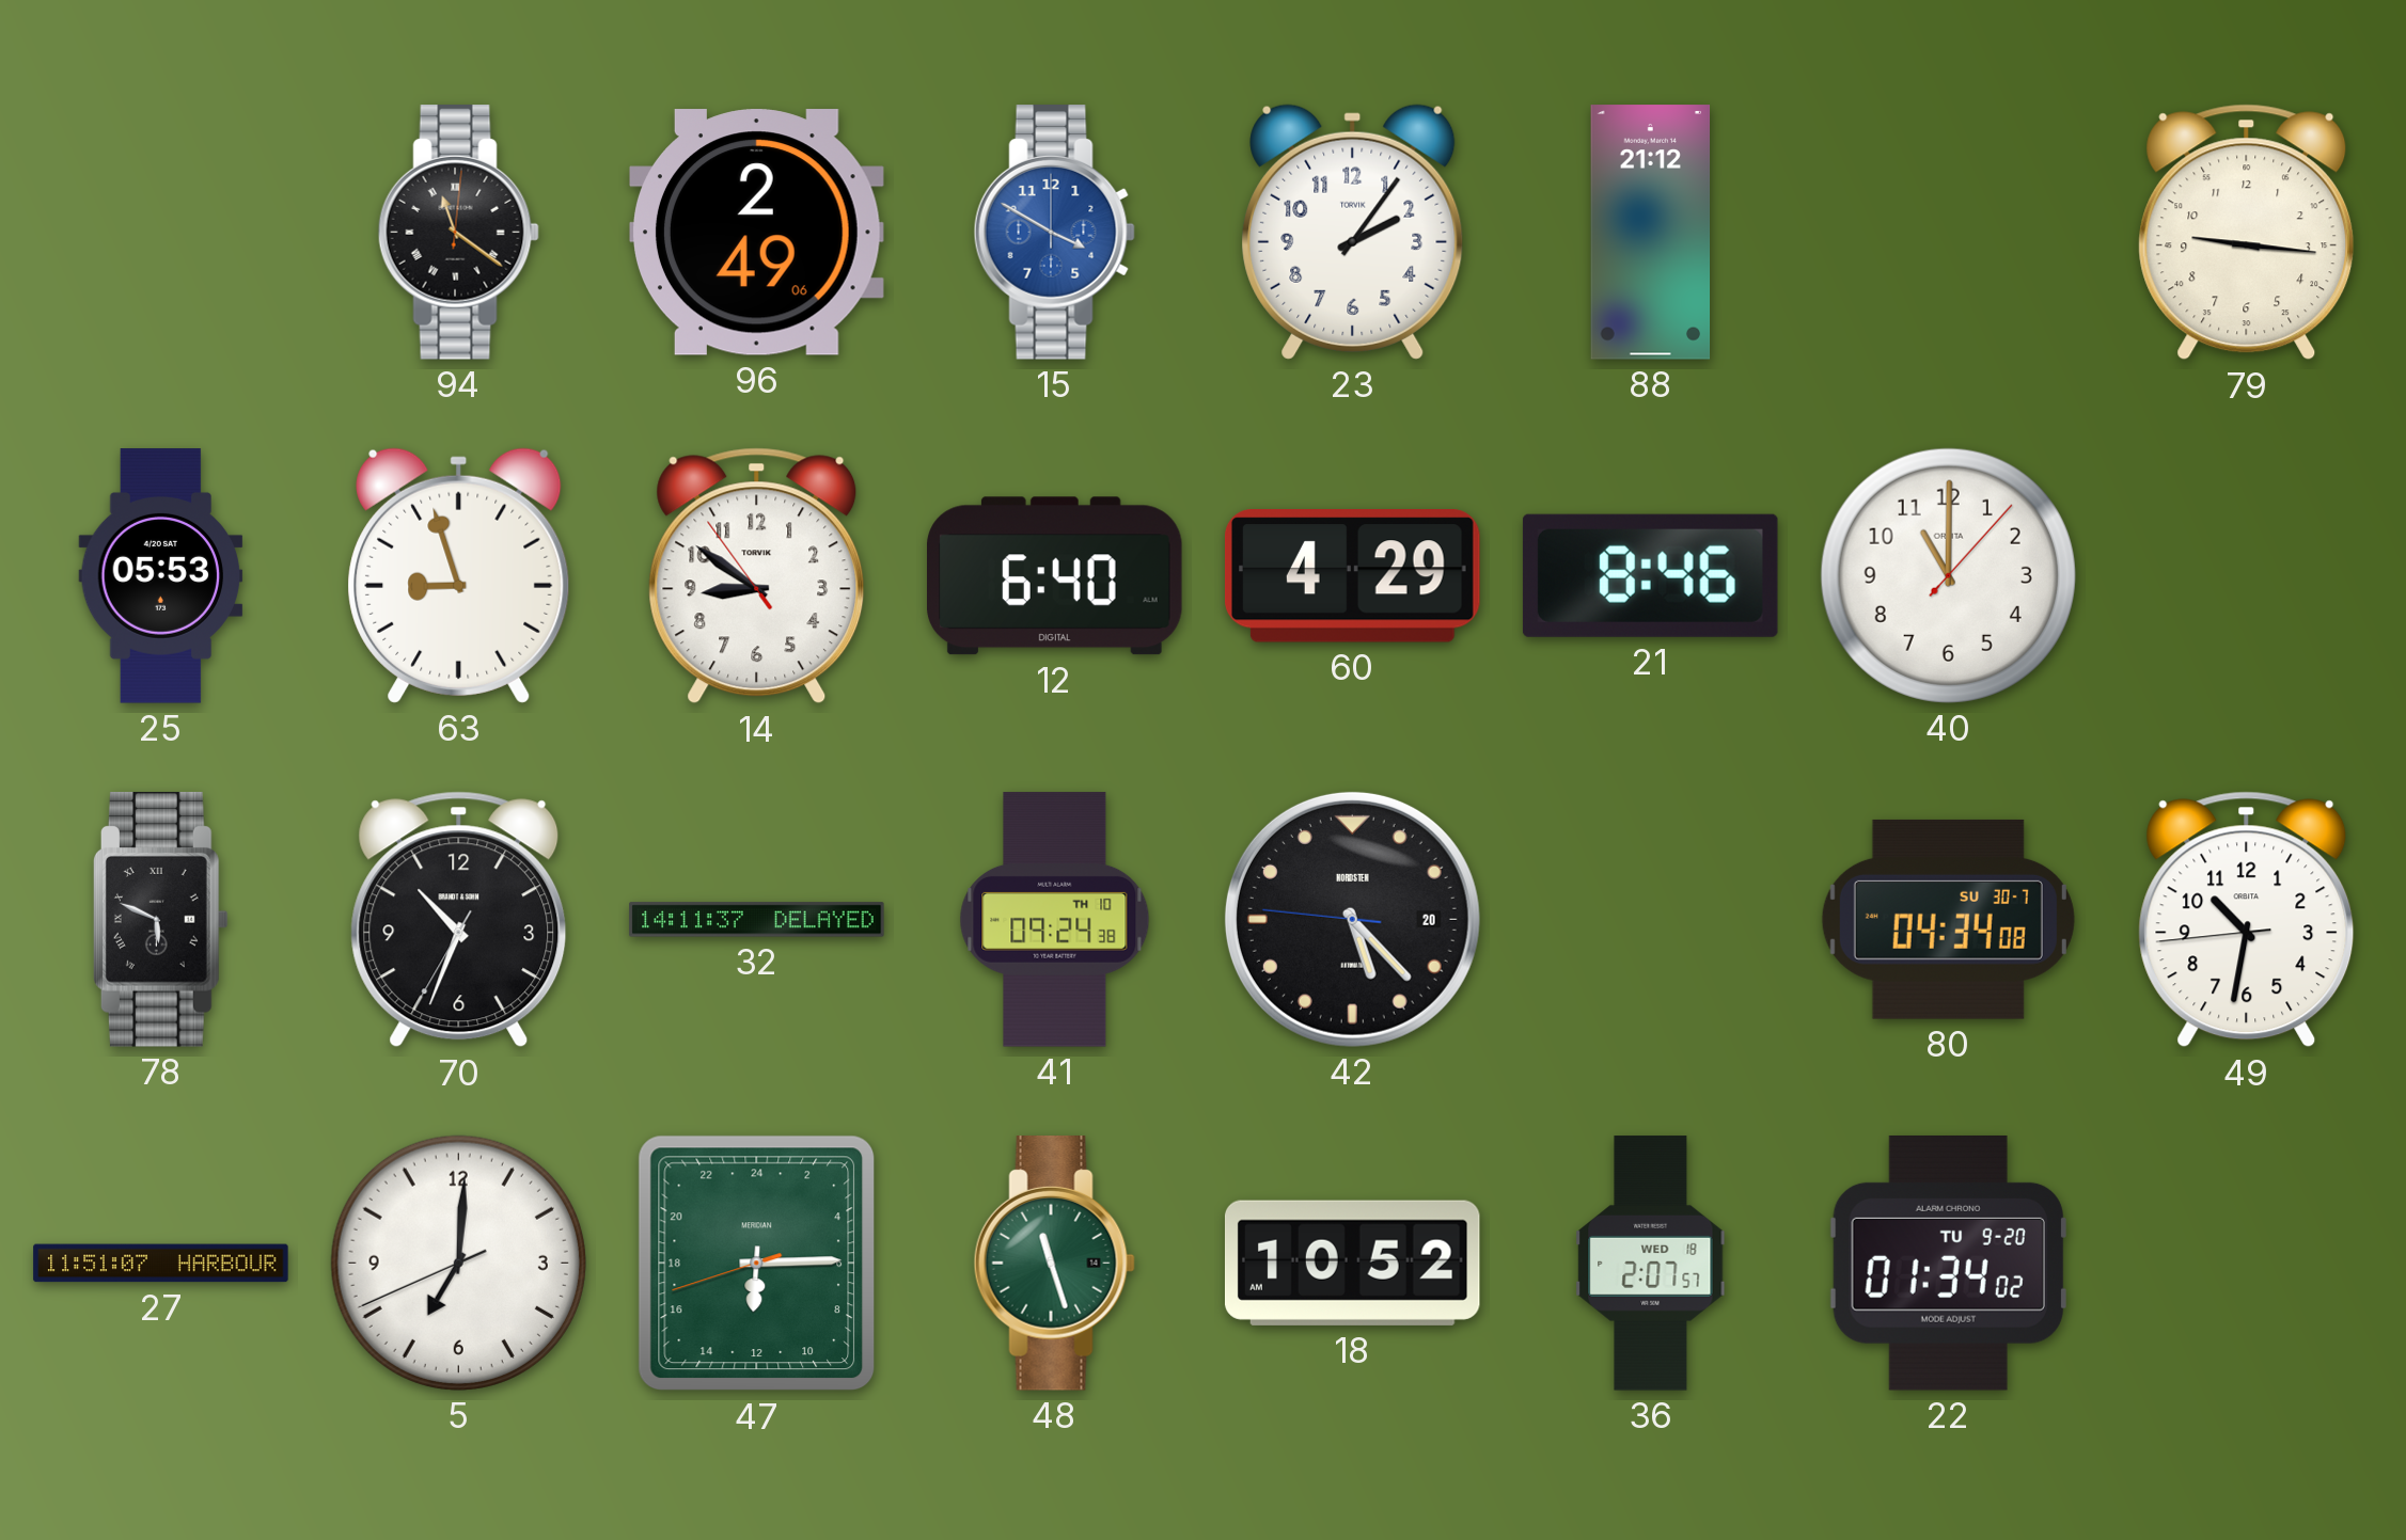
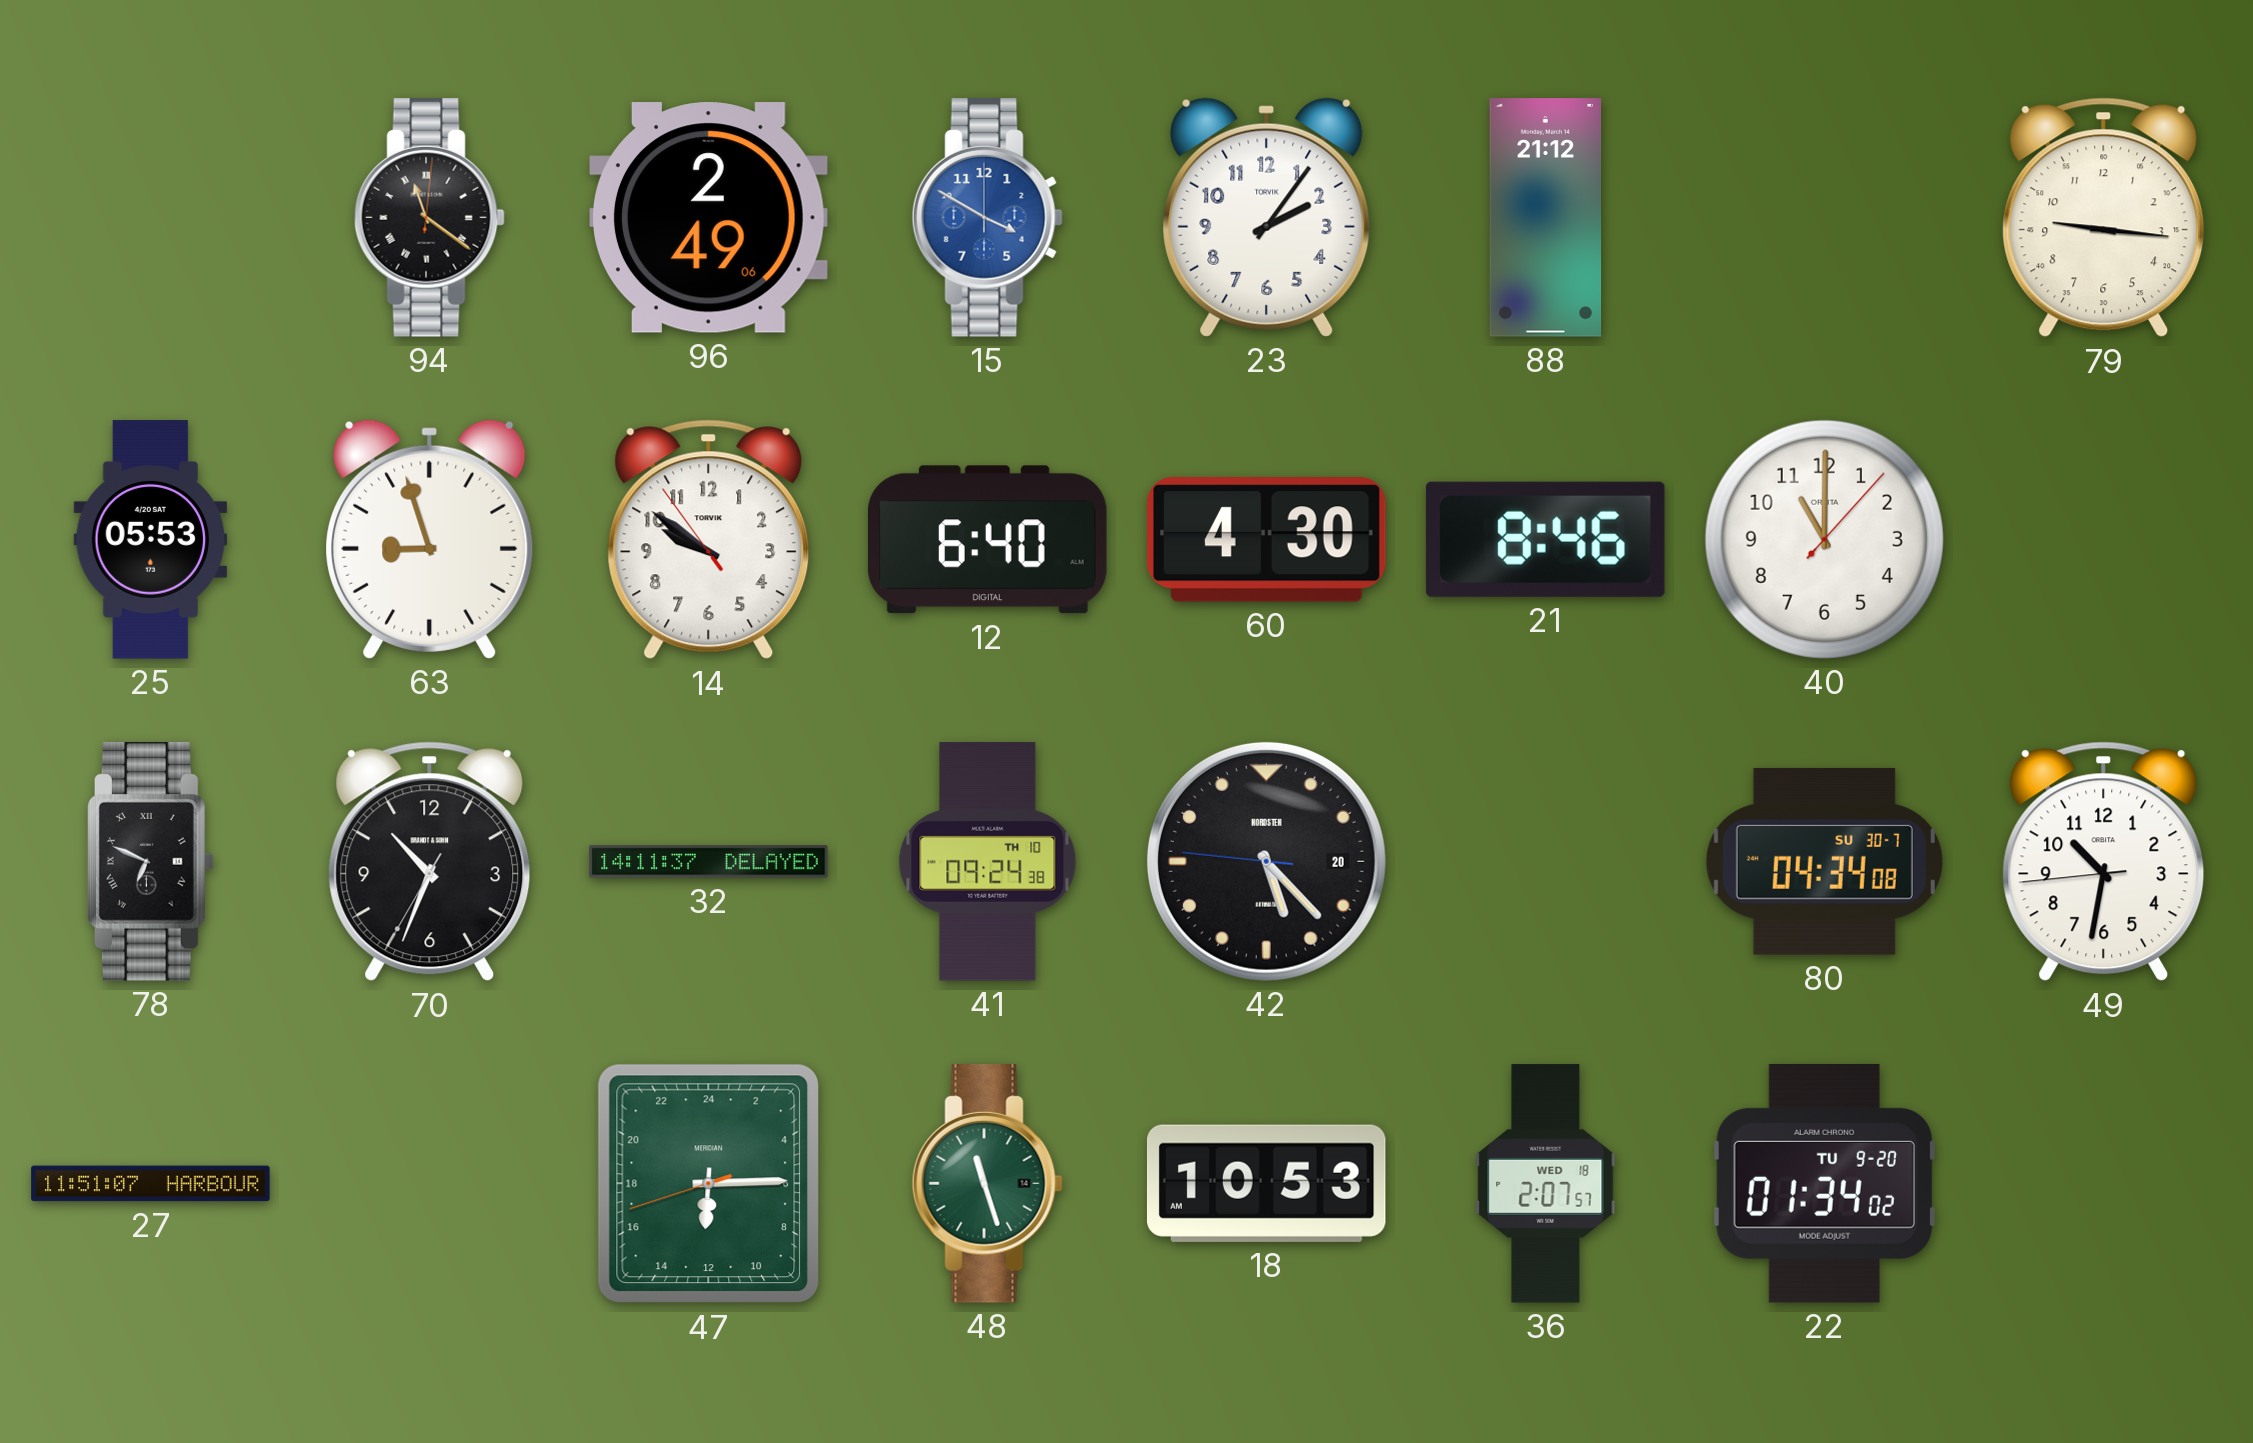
14: 8:50 -> 9:50 (709, 540)
60: 4:29 -> 4:30 (1267, 540)
78: 5:49 -> 6:49 (150, 862)
5: 7:00 -> none (458, 1263)
18: 10:52 -> 10:53 (1266, 1183)
